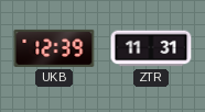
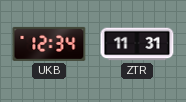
UKB: 12:39 -> 12:34 (49, 44)
